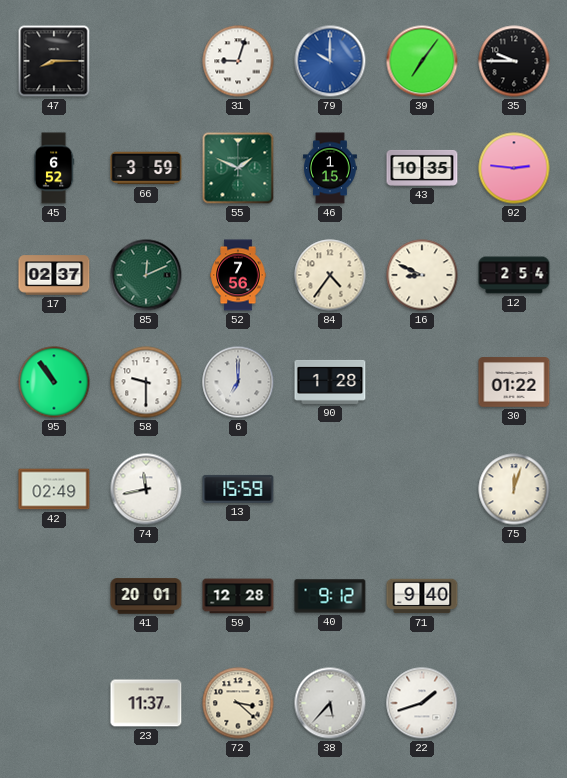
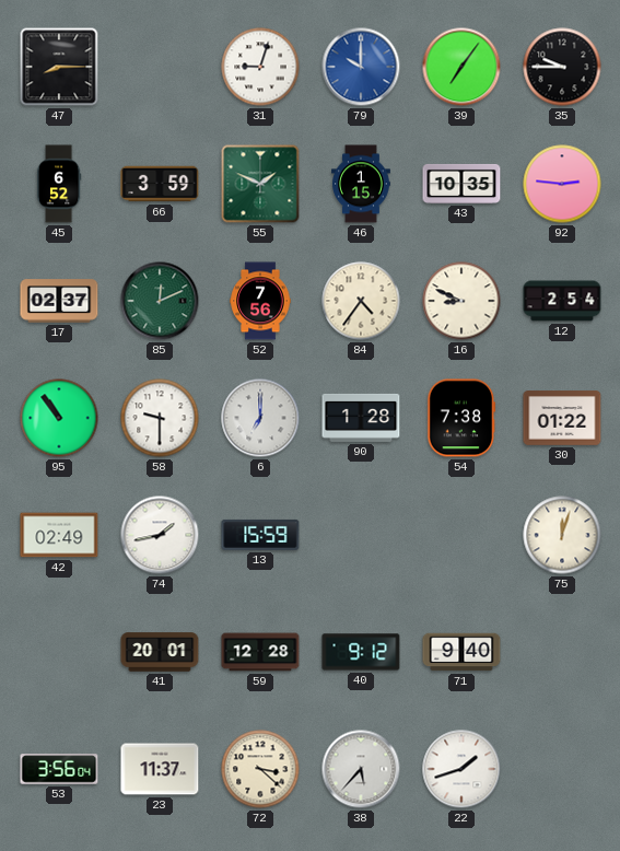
54: none -> 7:38 (461, 418)
74: 11:43 -> 1:43 (160, 535)
53: none -> 3:56 (59, 769)
